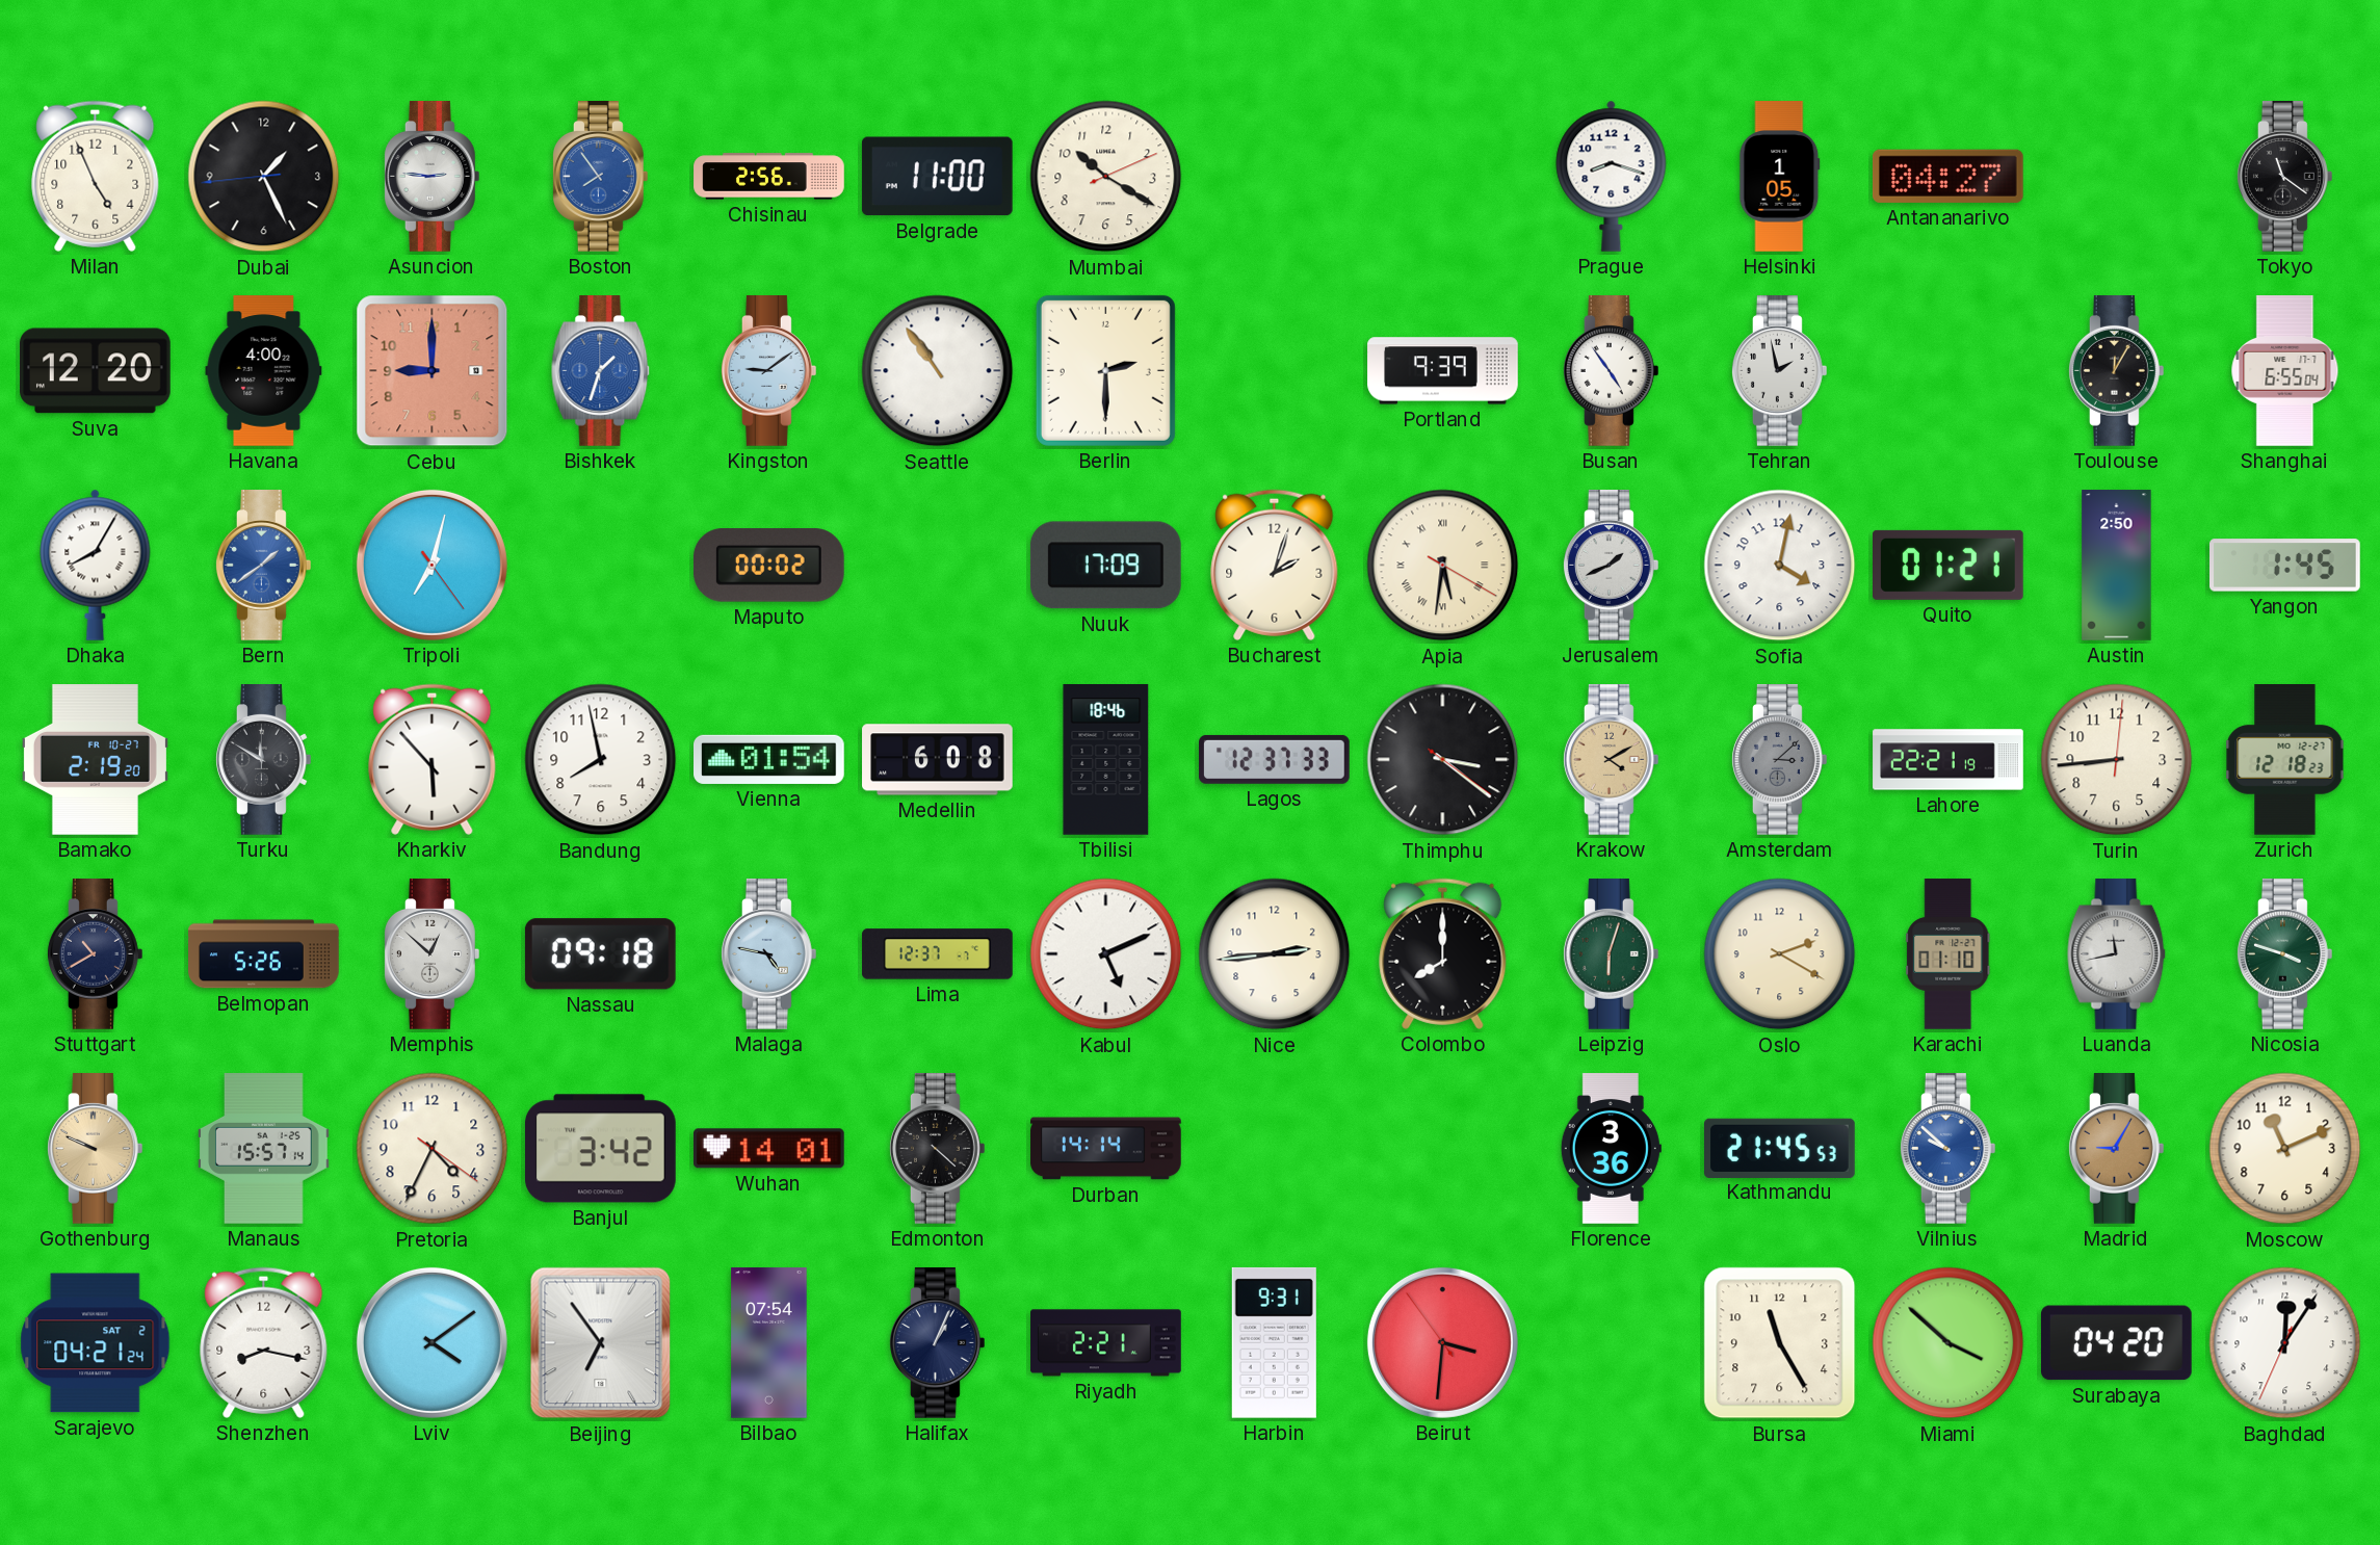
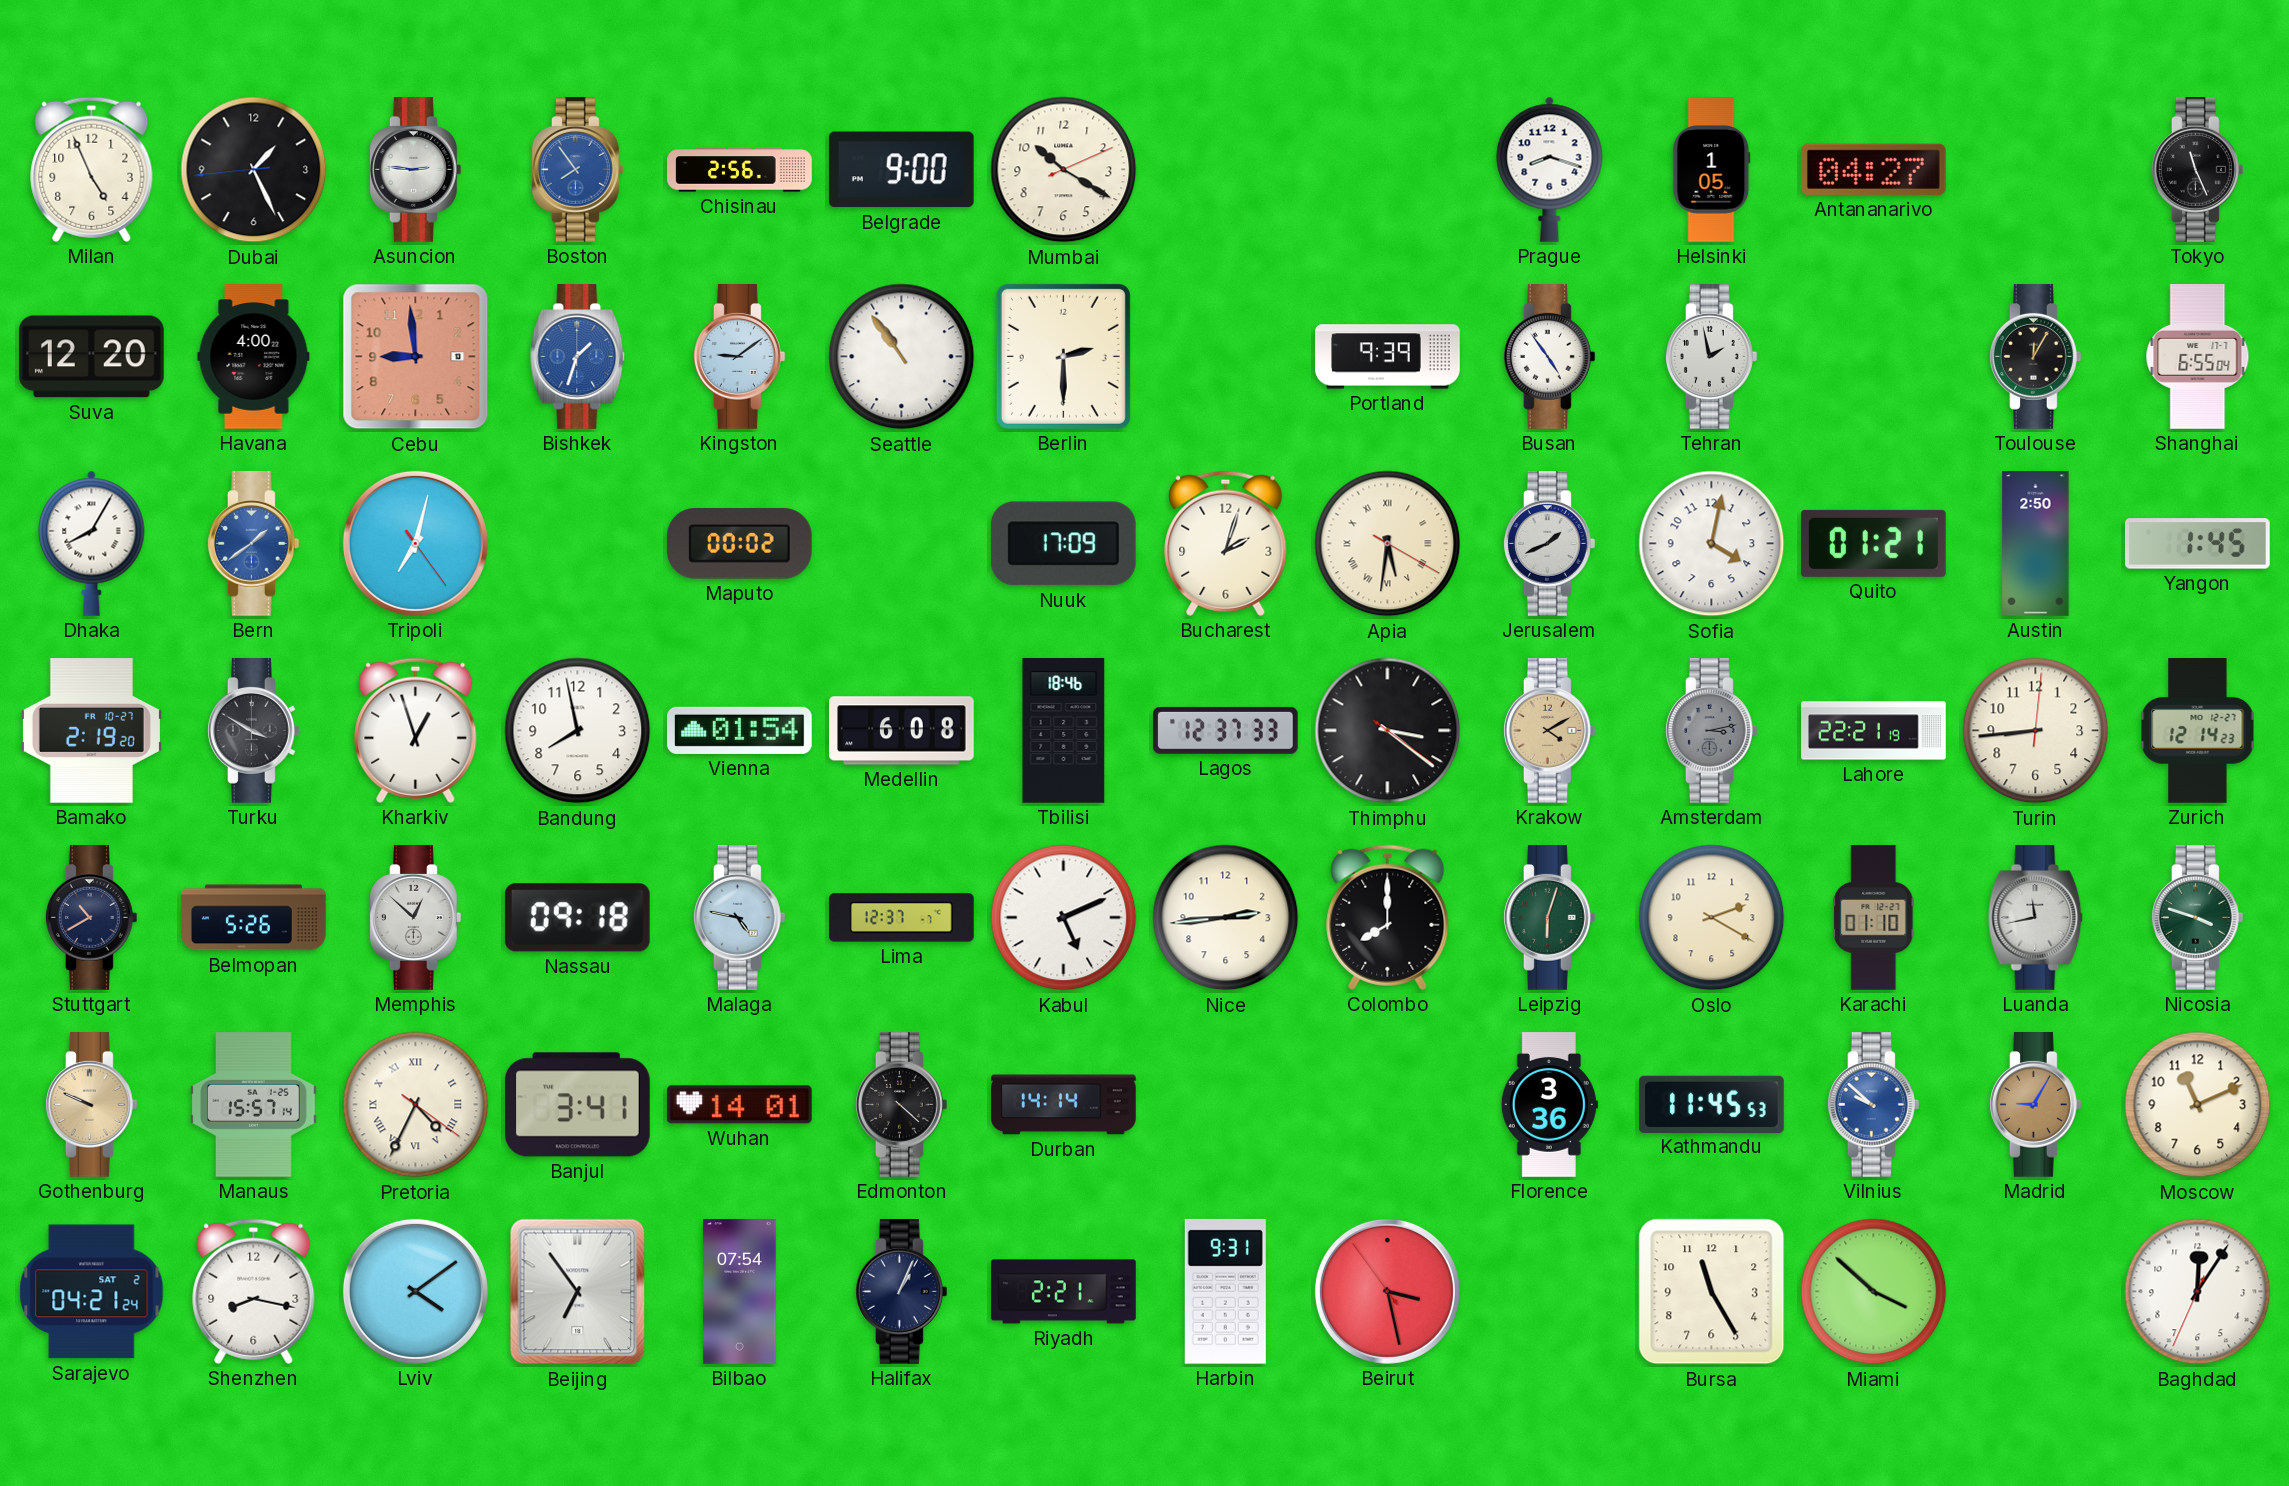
Belgrade: 11:00 -> 9:00 (901, 170)
Tokyo: 11:21 -> 11:26 (2197, 170)
Cebu: 9:00 -> 8:59 (416, 357)
Turku: 11:50 -> 3:50 (253, 731)
Kharkiv: 5:53 -> 12:57 (416, 730)
Amsterdam: 3:08 -> 3:13 (1711, 731)
Zurich: 12:18 -> 12:14 (2198, 731)
Pretoria numerals: Arabic -> Roman (416, 1105)
Banjul: 3:42 -> 3:41 (578, 1105)
Kathmandu: 21:45 -> 11:45 (1712, 1104)
Beirut: 3:30 -> 3:27 (1387, 1291)
Surabaya: 04:20 -> none (2116, 1343)
